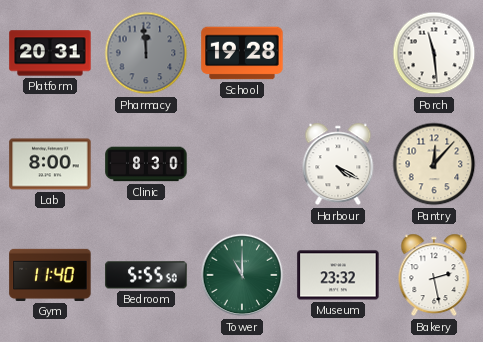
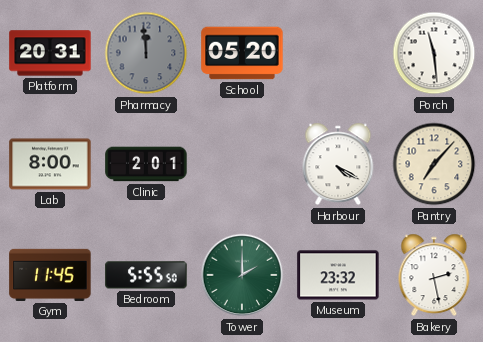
School: 19:28 -> 05:20 (242, 53)
Clinic: 8:30 -> 2:01 (146, 164)
Pantry: 12:07 -> 7:07 (434, 164)
Gym: 11:40 -> 11:45 (50, 275)
Tower: 11:00 -> 2:00 (242, 275)
